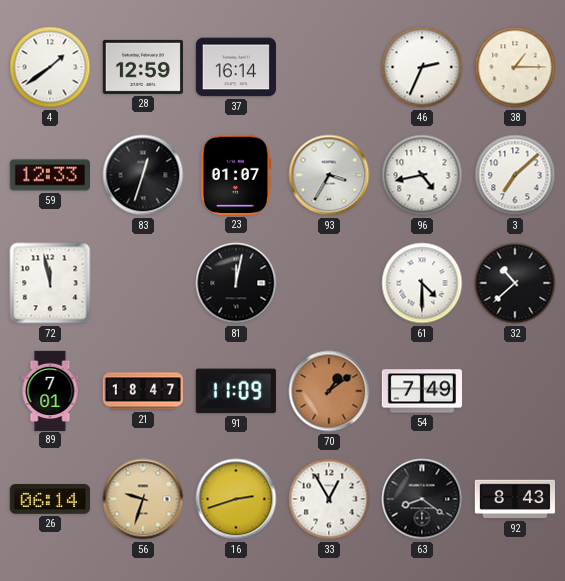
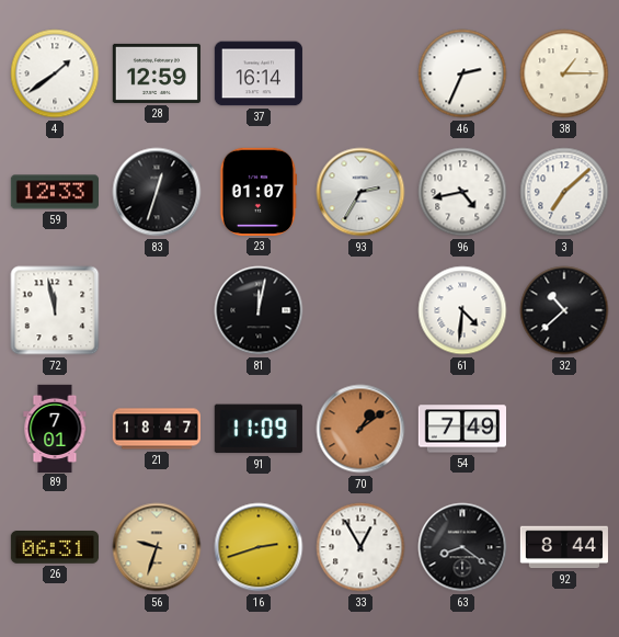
93: 3:35 -> 2:35 (360, 192)
61: 4:30 -> 4:31 (462, 310)
26: 06:14 -> 06:31 (54, 548)
92: 8:43 -> 8:44 (564, 547)
